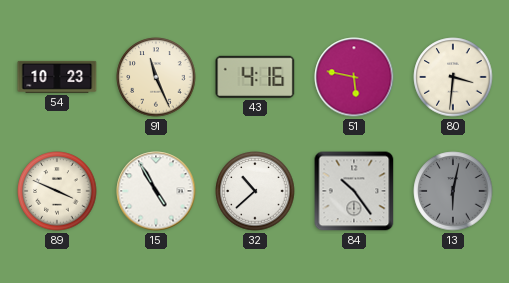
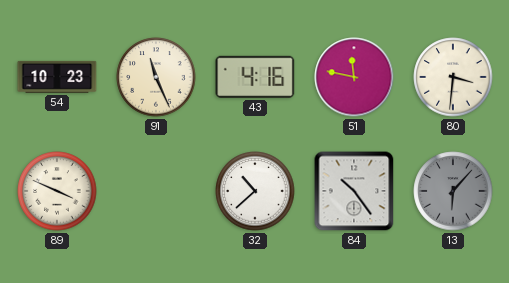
51: 5:47 -> 11:47 (354, 77)
15: 4:55 -> none (156, 191)
13: 6:02 -> 6:07 (453, 191)
